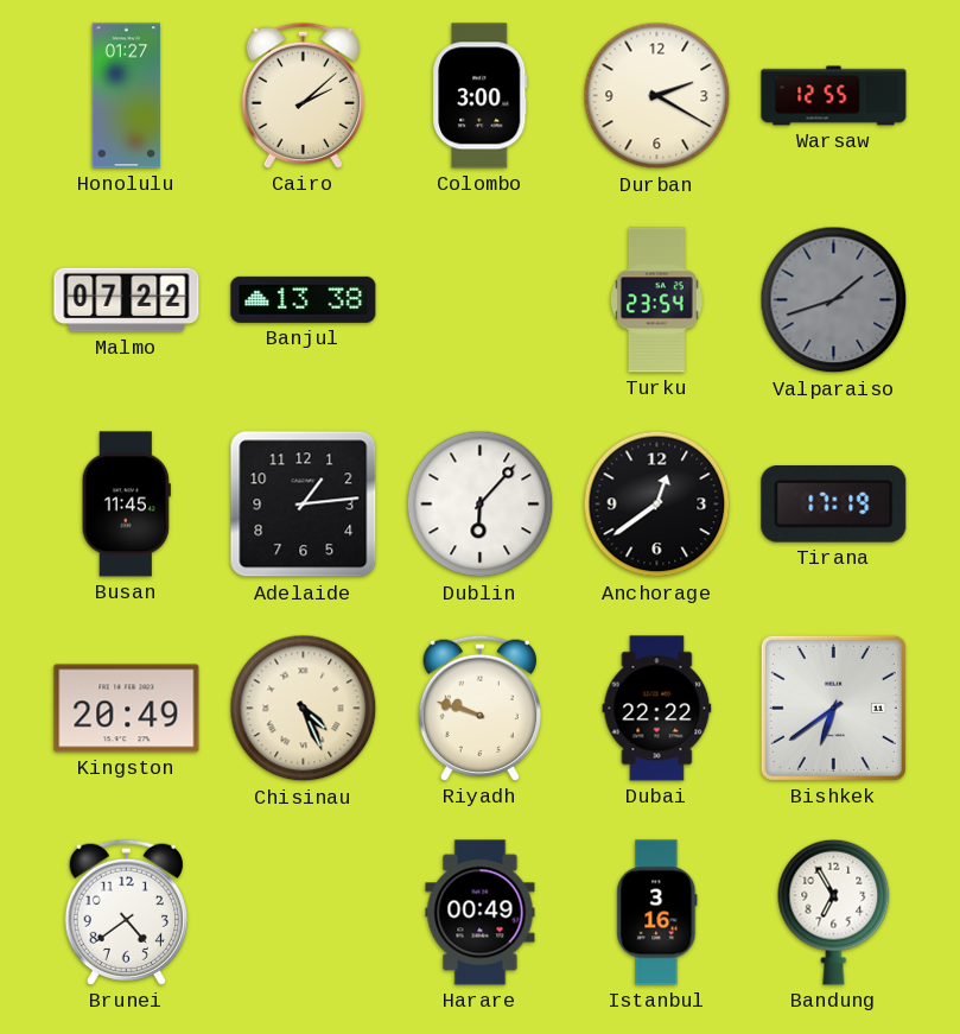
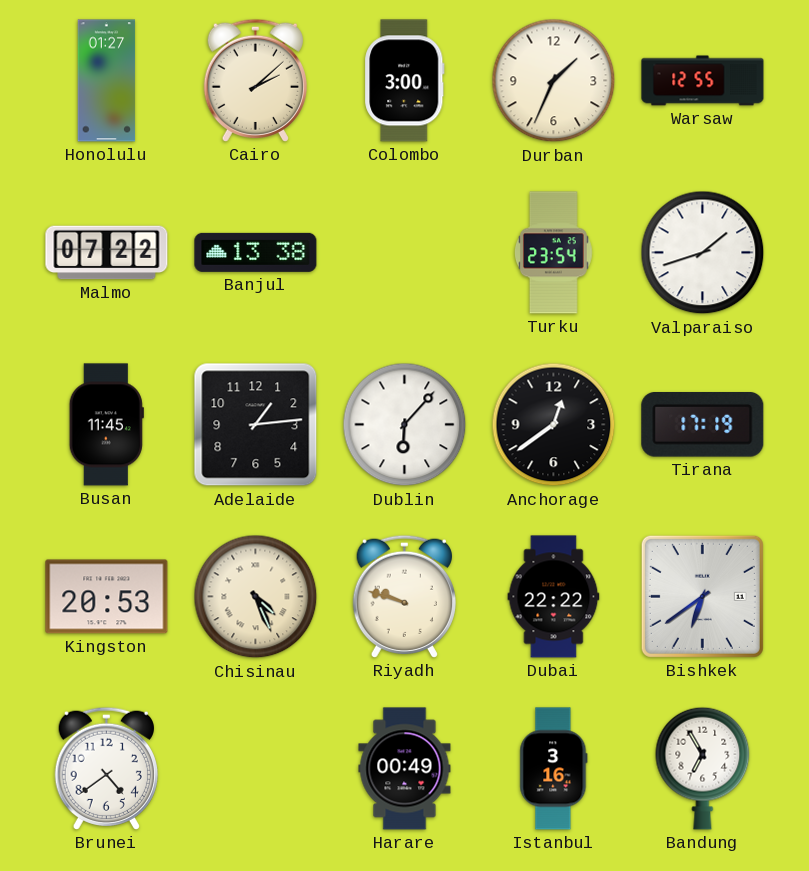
Durban: 2:20 -> 1:34 (554, 81)
Valparaiso dial: grey -> white (703, 253)
Kingston: 20:49 -> 20:53 (107, 597)
